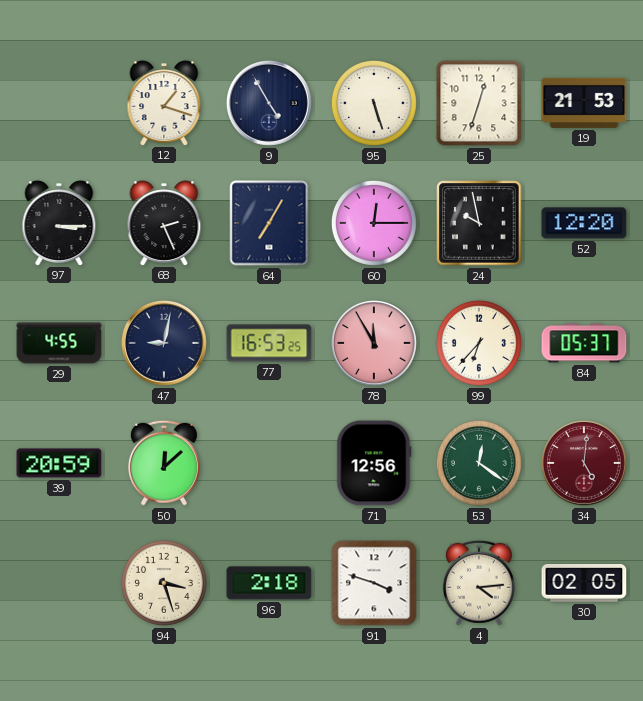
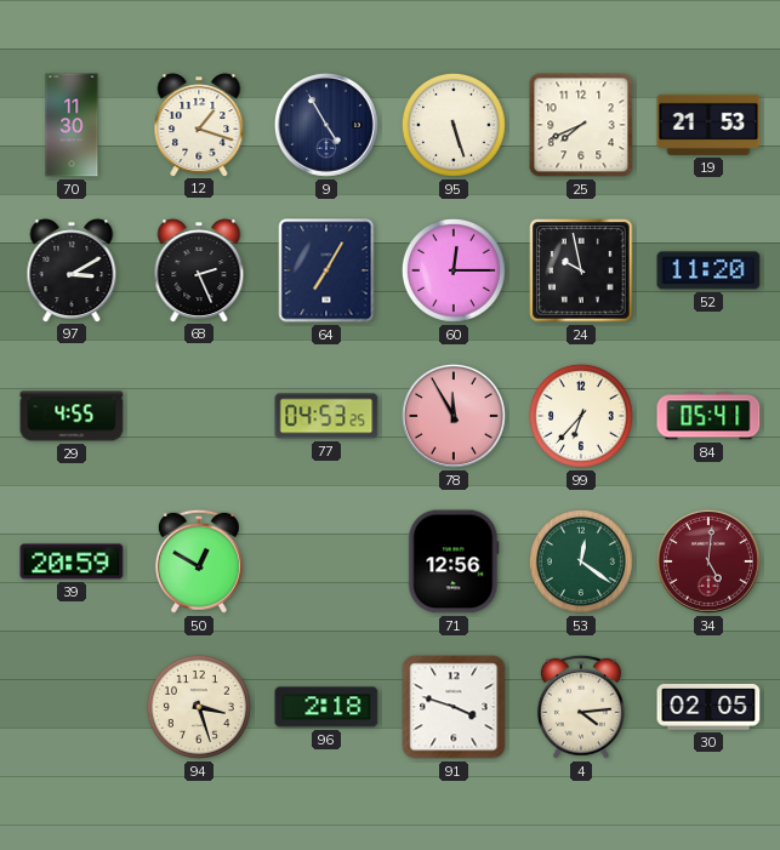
70: none -> 11:30 (72, 125)
25: 12:33 -> 7:41 (581, 125)
97: 3:15 -> 3:10 (72, 270)
52: 12:20 -> 11:20 (708, 270)
47: 9:02 -> none (164, 343)
77: 16:53 -> 04:53 (326, 416)
84: 05:37 -> 05:41 (708, 416)
50: 12:08 -> 12:50 (199, 561)
